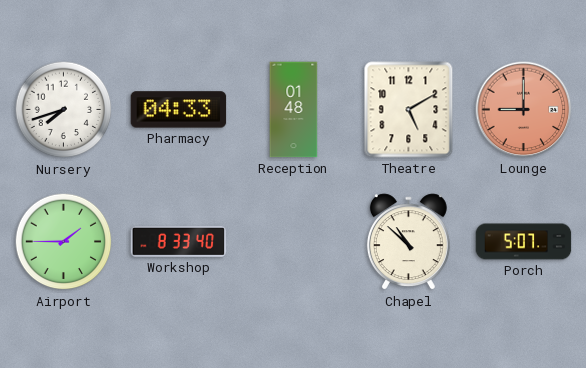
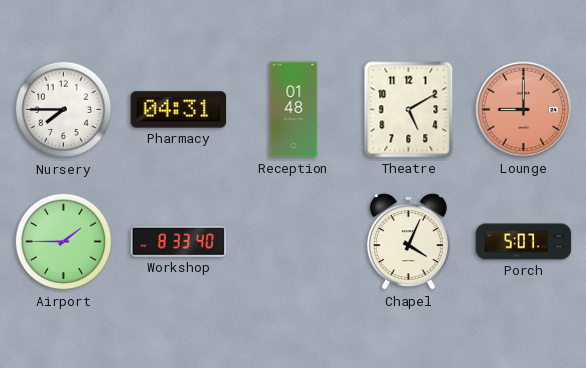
Nursery: 7:42 -> 7:45 (64, 110)
Pharmacy: 04:33 -> 04:31 (179, 110)
Chapel: 10:52 -> 4:04 (408, 242)
